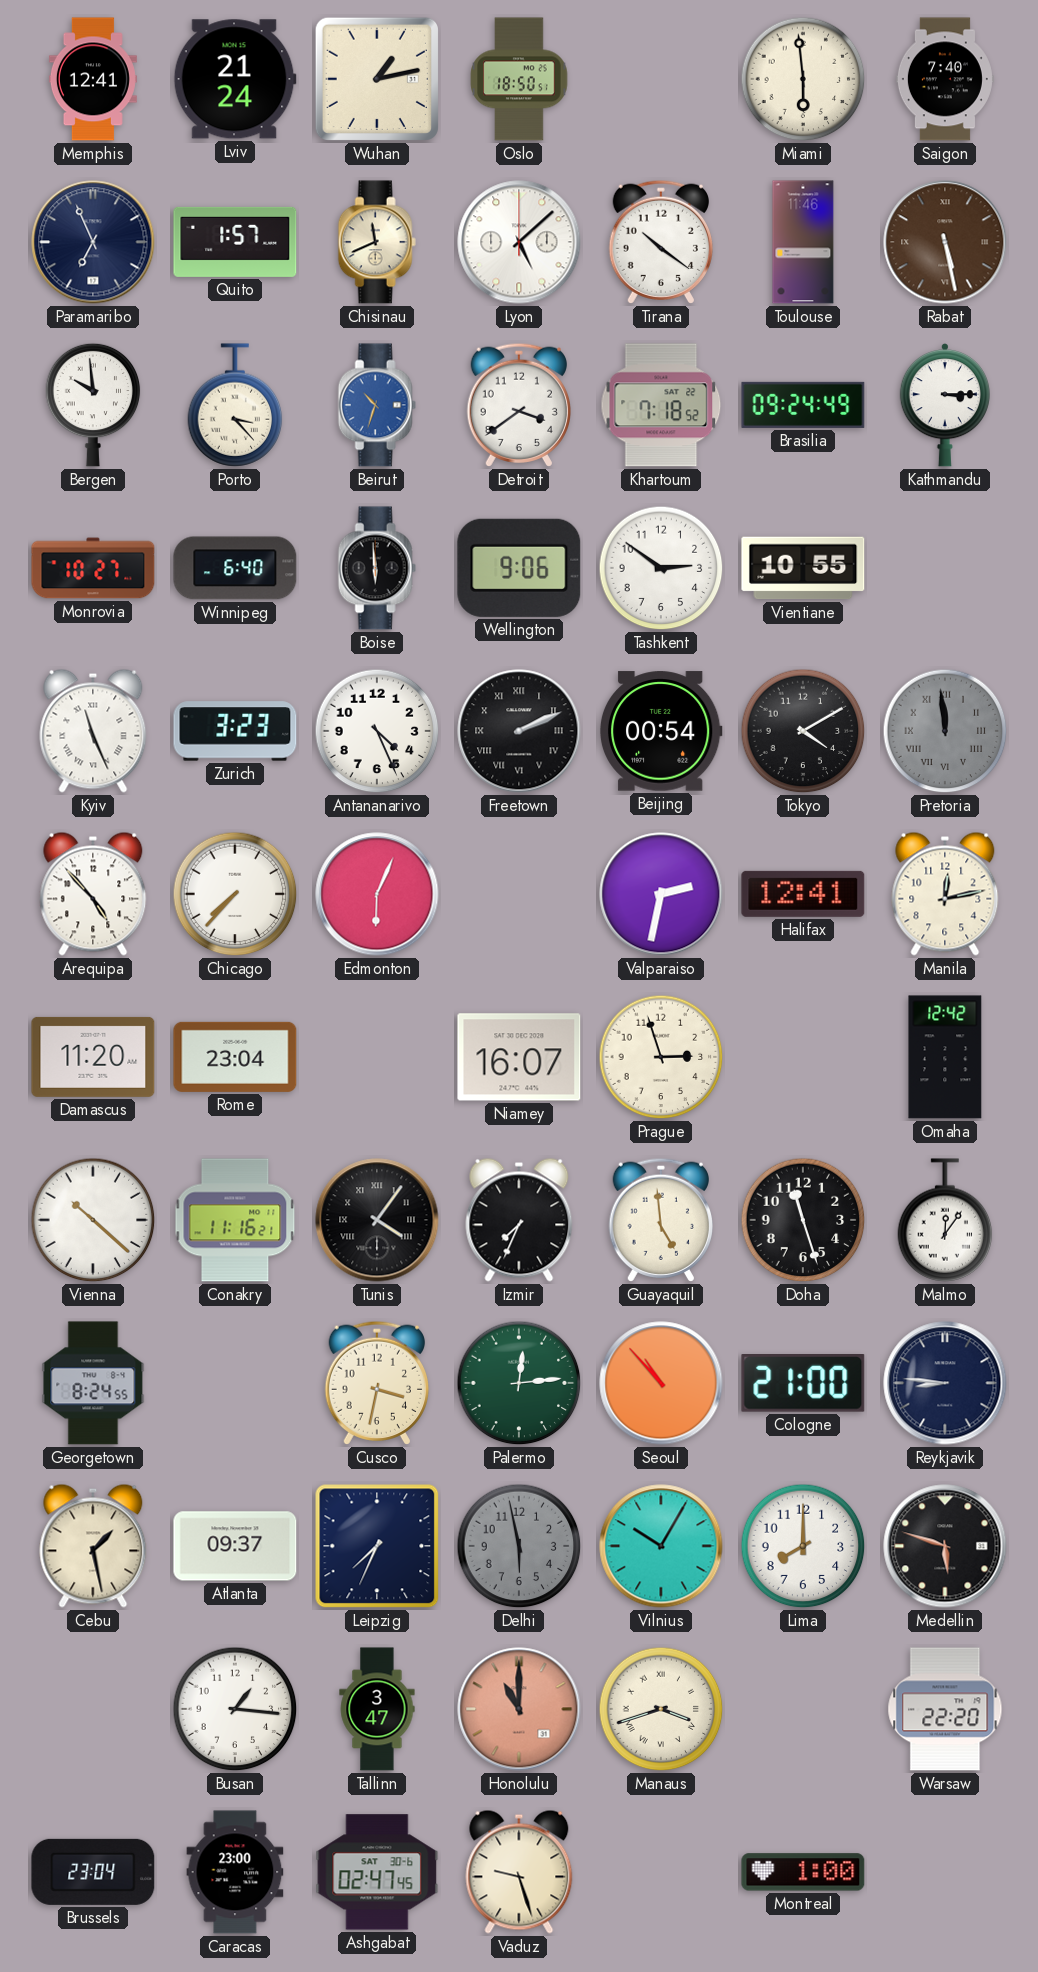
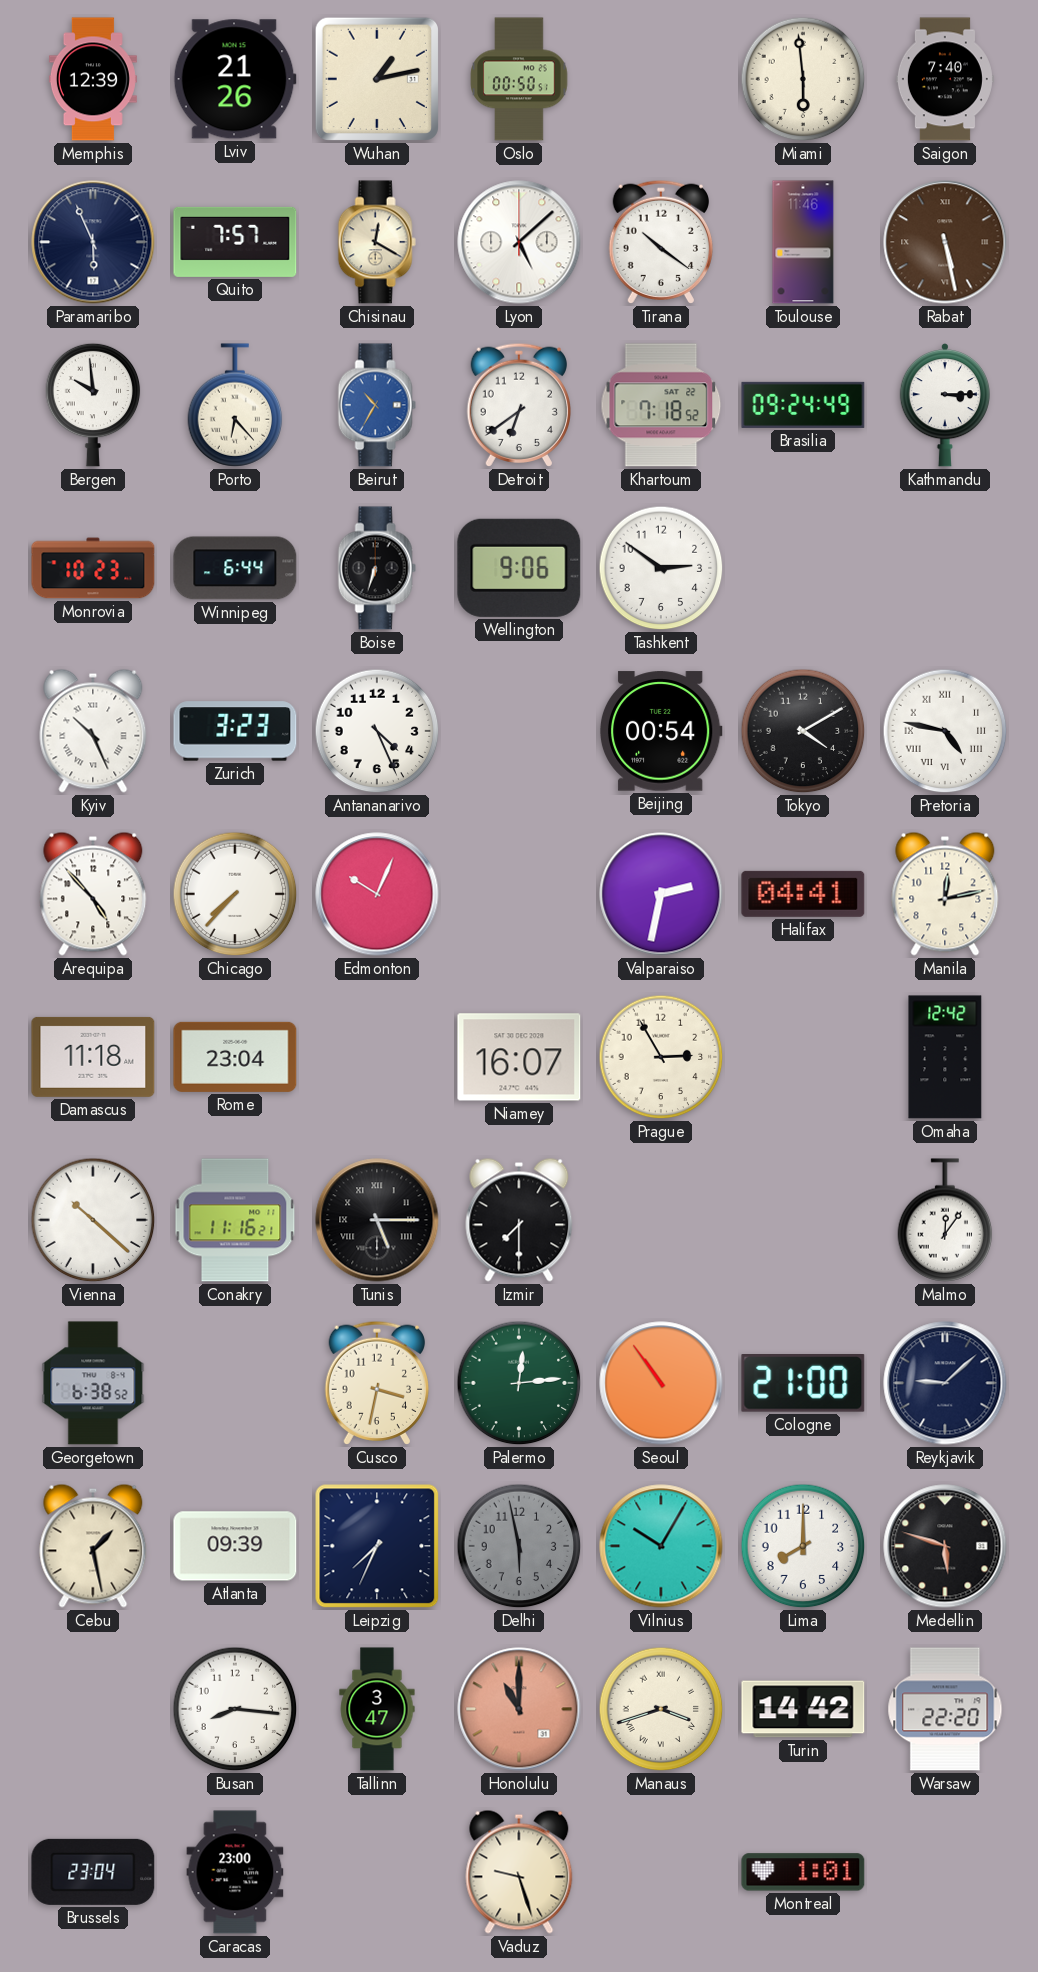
Memphis: 12:41 -> 12:39 (93, 79)
Lviv: 21:24 -> 21:26 (235, 79)
Oslo: 18:50 -> 00:50 (519, 79)
Paramaribo: 6:56 -> 5:56 (93, 242)
Quito: 1:57 -> 7:57 (235, 242)
Chisinau: 11:41 -> 12:20 (377, 242)
Porto: 3:23 -> 6:23 (235, 405)
Beirut: 10:33 -> 10:35 (377, 405)
Detroit: 3:39 -> 6:39 (518, 405)
Monrovia: 10:27 -> 10:23 (93, 568)
Winnipeg: 6:40 -> 6:44 (235, 568)
Boise: 5:59 -> 6:33 (377, 568)
Vientiane: 10:55 -> none (803, 568)
Kyiv: 11:26 -> 10:26 (93, 731)
Freetown: 2:11 -> none (519, 731)
Pretoria: 11:59 -> 4:47 (945, 731)
Pretoria dial: grey -> white (945, 731)
Edmonton: 6:04 -> 10:04 (377, 894)
Halifax: 12:41 -> 04:41 (803, 894)
Damascus: 11:20 -> 11:18 (93, 1057)
Prague: 2:57 -> 2:55 (661, 1057)
Tunis: 4:06 -> 5:15 (377, 1220)
Izmir: 7:34 -> 7:30 (519, 1220)
Guayaquil: 4:59 -> none (660, 1220)
Doha: 11:27 -> none (803, 1220)
Georgetown: 8:24 -> 6:38 (93, 1383)
Seoul: 10:53 -> 10:54 (661, 1383)
Reykjavik: 8:46 -> 9:08 (945, 1383)
Atlanta: 09:37 -> 09:39 (235, 1546)
Busan: 1:16 -> 8:16 (235, 1709)
Turin: none -> 14:42 (803, 1709)
Ashgabat: 02:47 -> none (377, 1872)
Montreal: 1:00 -> 1:01 (803, 1872)
